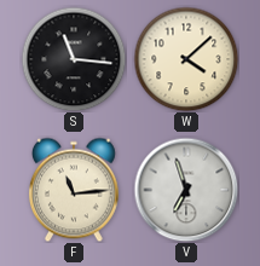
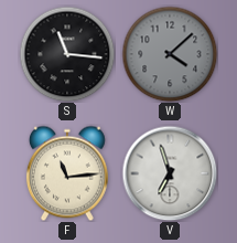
W dial: cream -> grey (170, 54)
